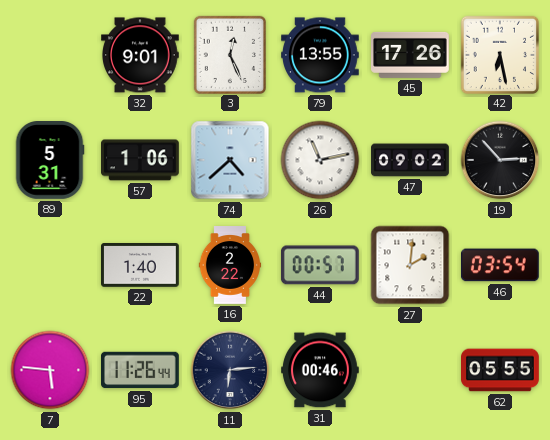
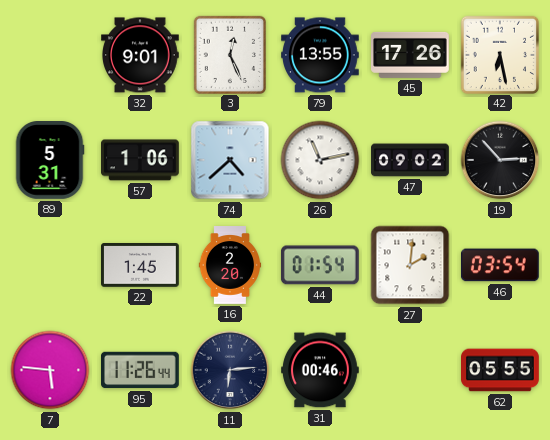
22: 1:40 -> 1:45 (141, 266)
16: 2:22 -> 2:20 (230, 265)
44: 00:57 -> 01:54 (320, 265)
